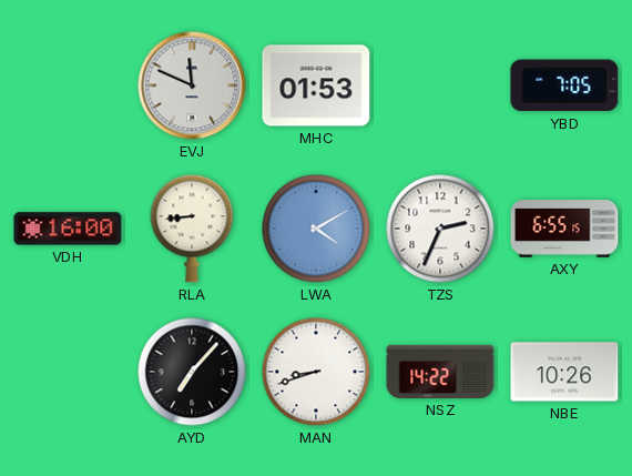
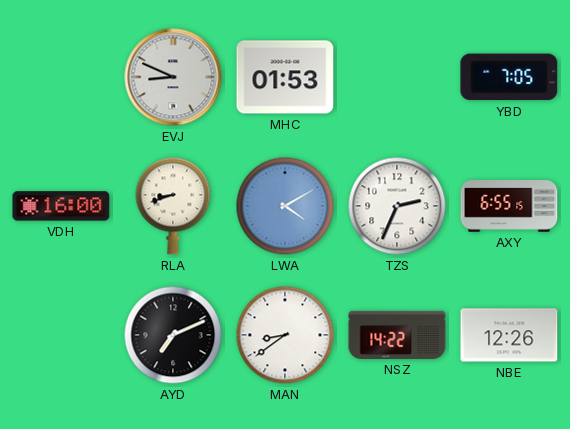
EVJ: 11:49 -> 8:49 (173, 77)
RLA: 8:44 -> 8:42 (173, 206)
AYD: 7:07 -> 7:11 (173, 335)
MAN: 8:42 -> 8:39 (285, 335)
NBE: 10:26 -> 12:26 (509, 335)
